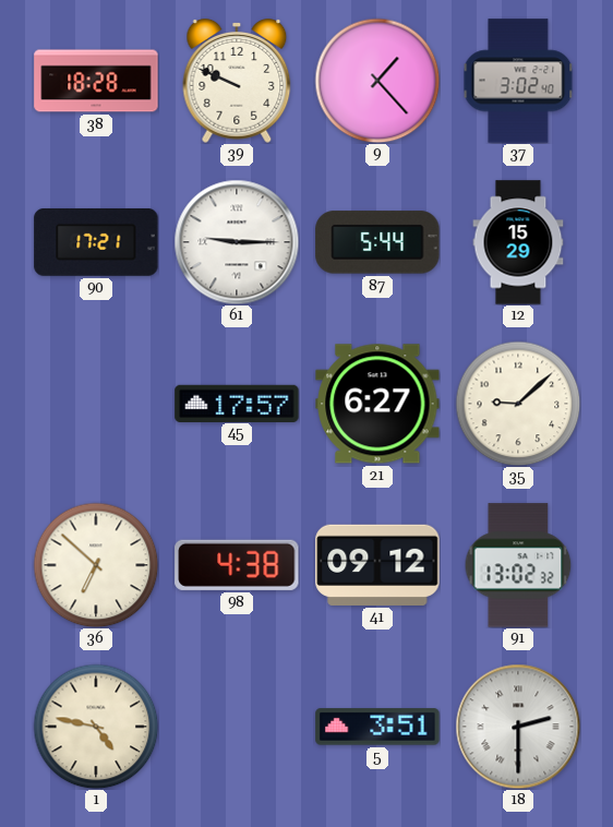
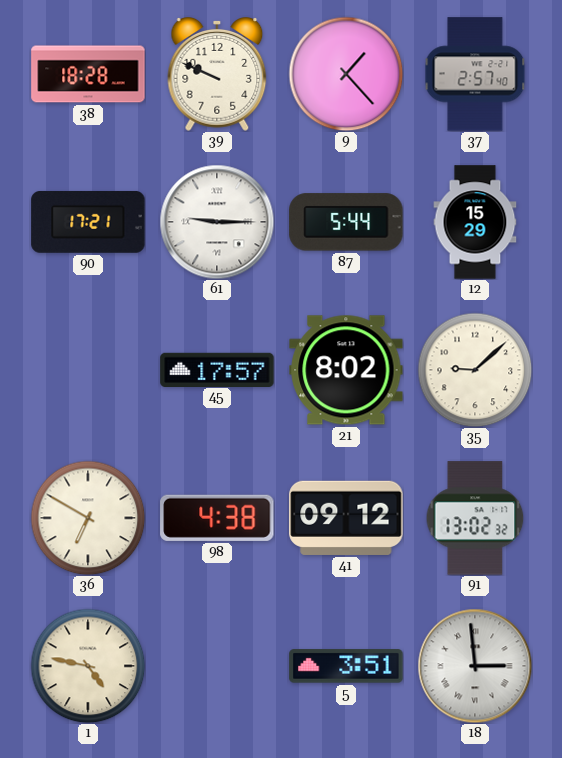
37: 3:02 -> 2:57 (475, 74)
21: 6:27 -> 8:02 (346, 370)
36: 6:52 -> 6:50 (88, 518)
18: 2:30 -> 2:59 (475, 666)
